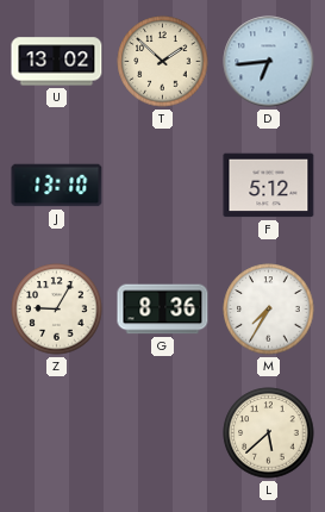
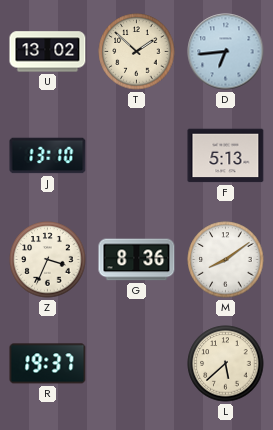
F: 5:12 -> 5:13 (226, 156)
Z: 9:05 -> 3:34 (48, 260)
M: 7:35 -> 8:09 (226, 260)
R: none -> 19:37 (48, 364)
